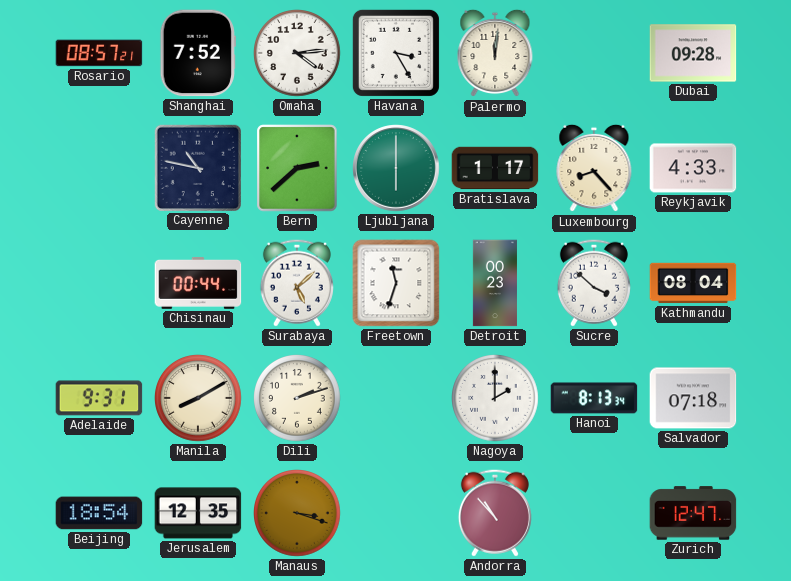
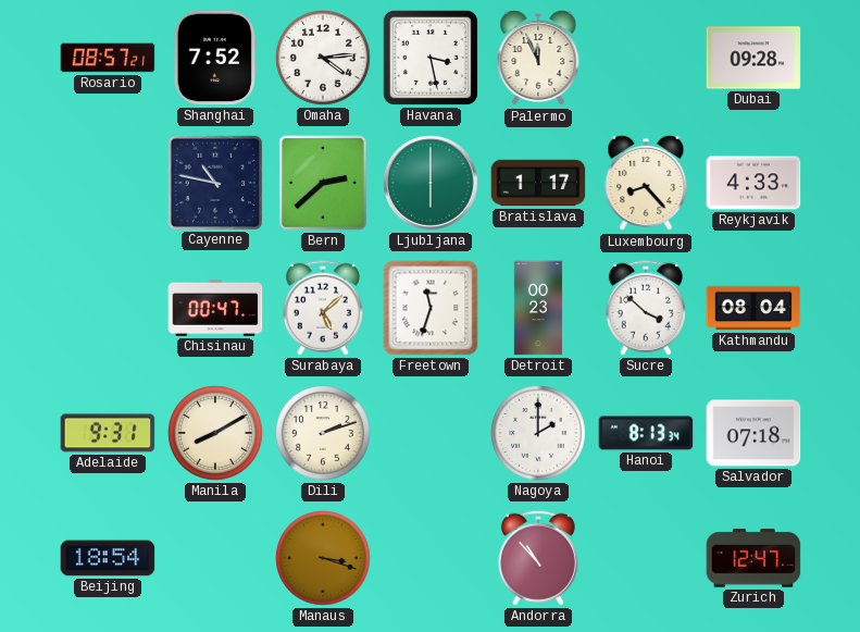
Havana: 3:25 -> 3:28 (431, 58)
Palermo: 12:01 -> 11:56 (538, 58)
Chisinau: 00:44 -> 00:47 (215, 308)
Jerusalem: 12:35 -> none (198, 513)
